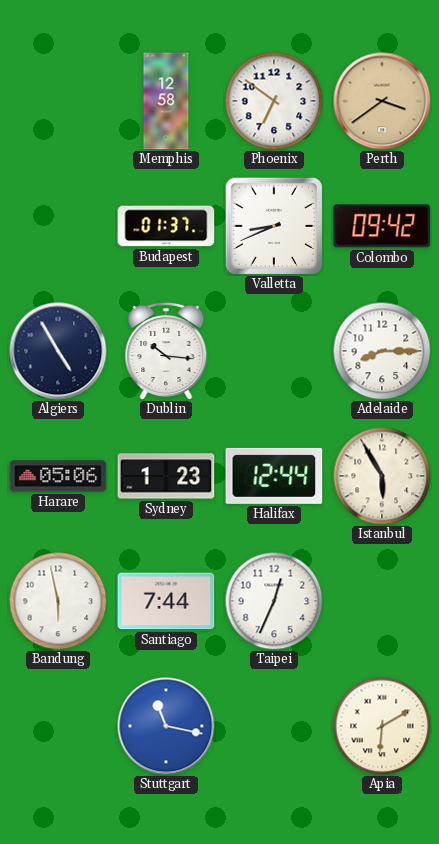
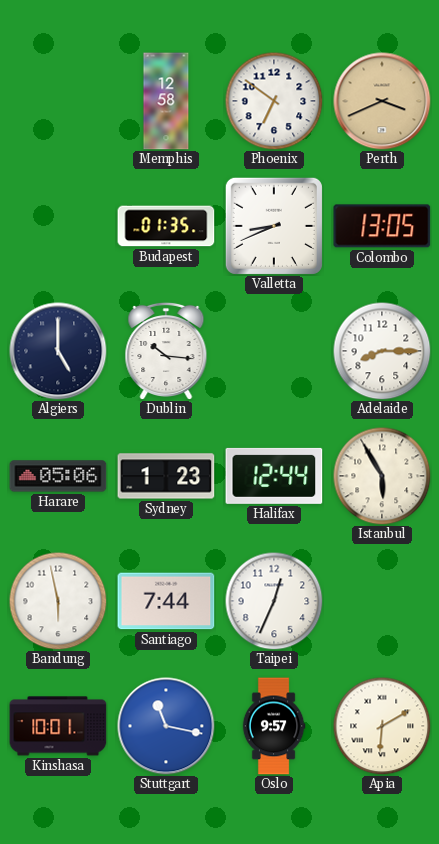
Perth: 3:39 -> 3:41 (382, 101)
Budapest: 01:37 -> 01:35 (166, 226)
Colombo: 09:42 -> 13:05 (382, 226)
Algiers: 4:55 -> 5:00 (58, 351)
Kinshasa: none -> 10:01 (58, 726)
Oslo: none -> 9:57 (274, 726)
